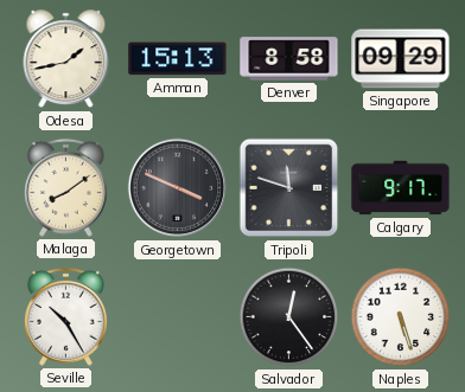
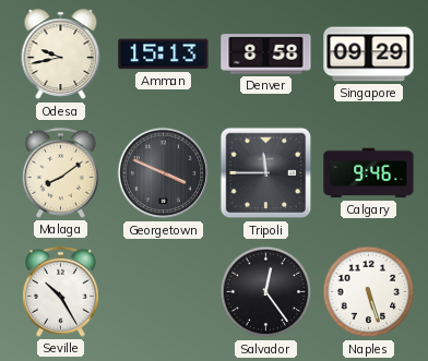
Odesa: 1:43 -> 9:43 (61, 55)
Tripoli: 11:48 -> 11:45 (266, 173)
Calgary: 9:17 -> 9:46 (369, 173)
